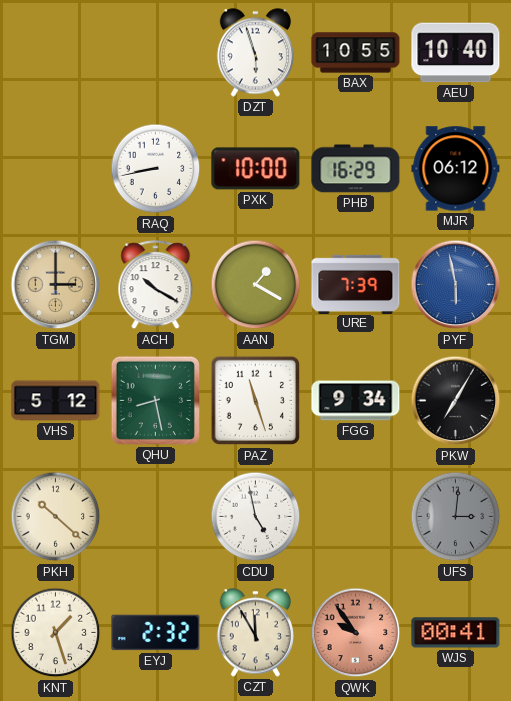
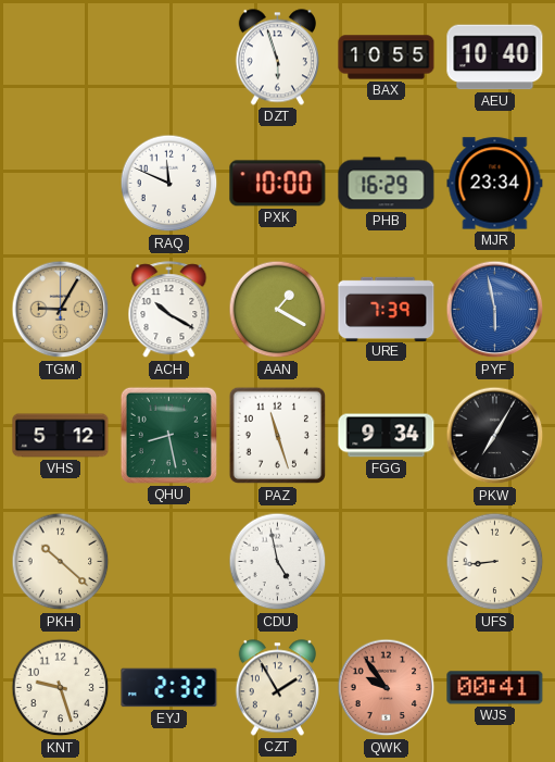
RAQ: 8:43 -> 11:49 (169, 184)
MJR: 06:12 -> 23:34 (495, 184)
TGM: 3:00 -> 9:05 (61, 310)
UFS: 3:01 -> 8:44 (495, 562)
UFS dial: grey -> cream (495, 562)
KNT: 1:27 -> 9:27 (61, 688)
CZT: 11:55 -> 1:55 (277, 688)
